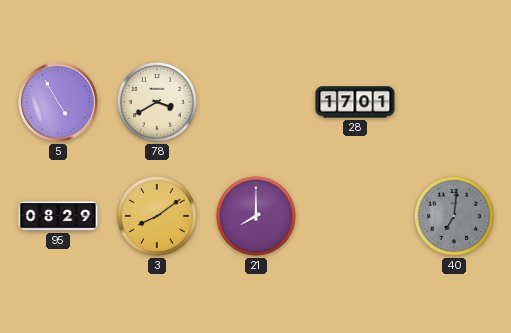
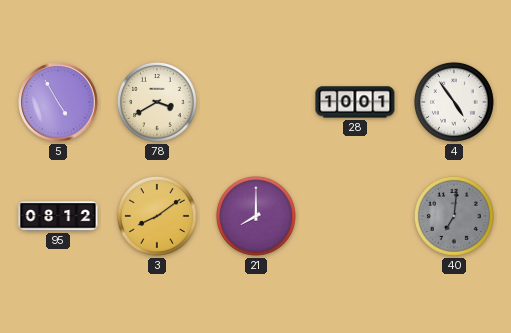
28: 17:01 -> 10:01 (355, 102)
4: none -> 4:54 (454, 102)
95: 08:29 -> 08:12 (58, 216)
